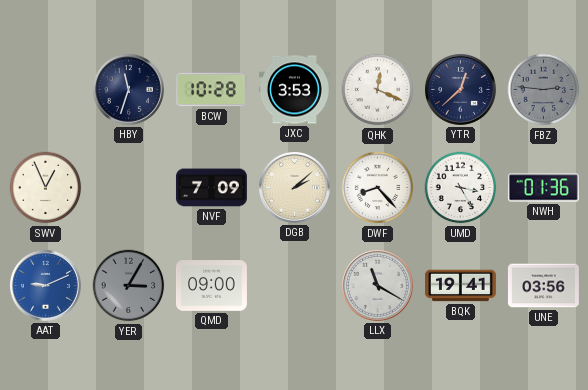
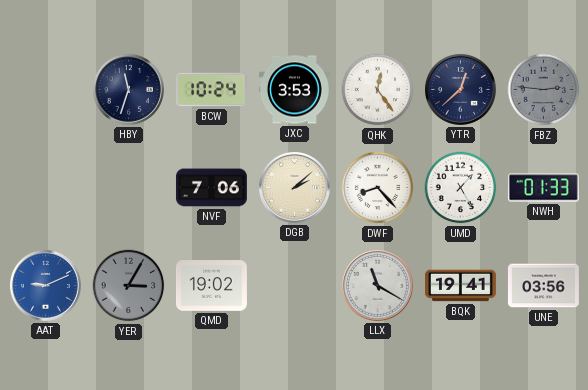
BCW: 10:28 -> 10:24 (211, 90)
QHK: 12:19 -> 12:24 (378, 90)
SWV: 12:56 -> none (46, 188)
NVF: 7:09 -> 7:06 (211, 188)
UMD: 3:25 -> 1:25 (461, 188)
NWH: 01:36 -> 01:33 (543, 188)
QMD: 09:00 -> 19:02 (211, 286)
